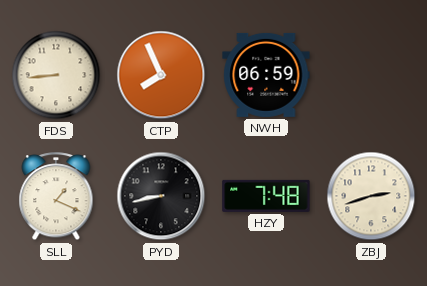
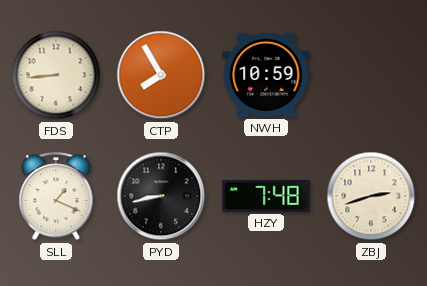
CTP: 7:56 -> 7:55 (161, 75)
NWH: 06:59 -> 10:59 (266, 75)
